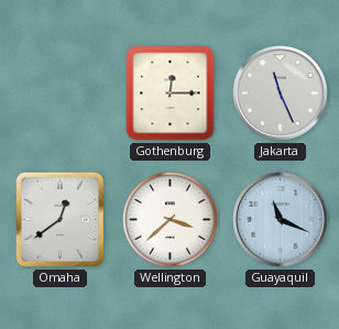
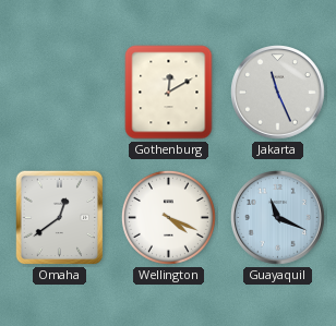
Gothenburg: 12:15 -> 12:10 (169, 93)
Wellington: 3:38 -> 4:19 (168, 217)
